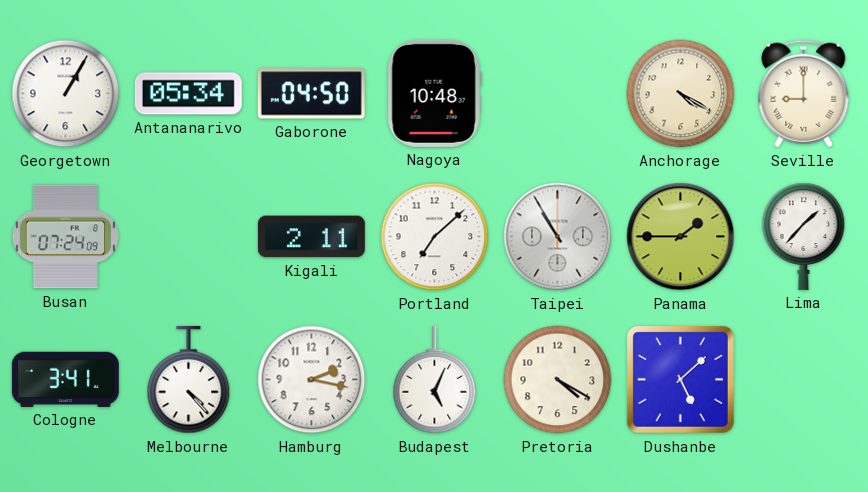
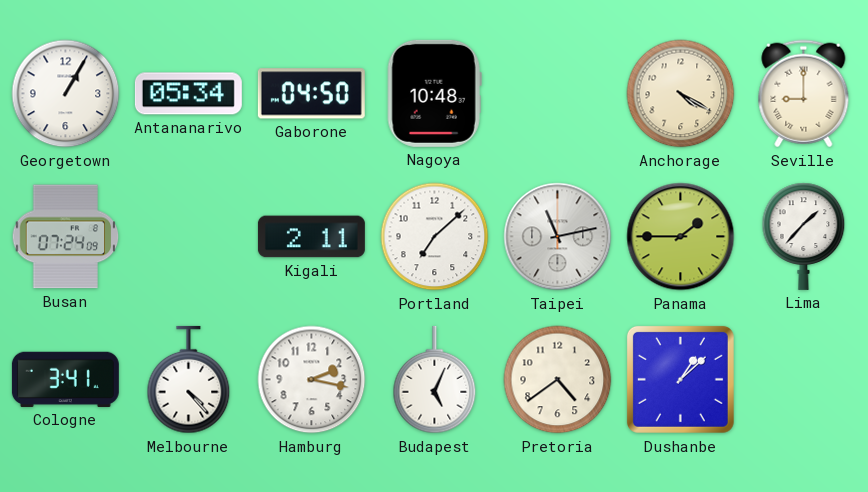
Taipei: 10:55 -> 11:13 (558, 237)
Pretoria: 4:20 -> 4:39 (558, 380)
Dushanbe: 5:08 -> 1:08 (680, 379)
